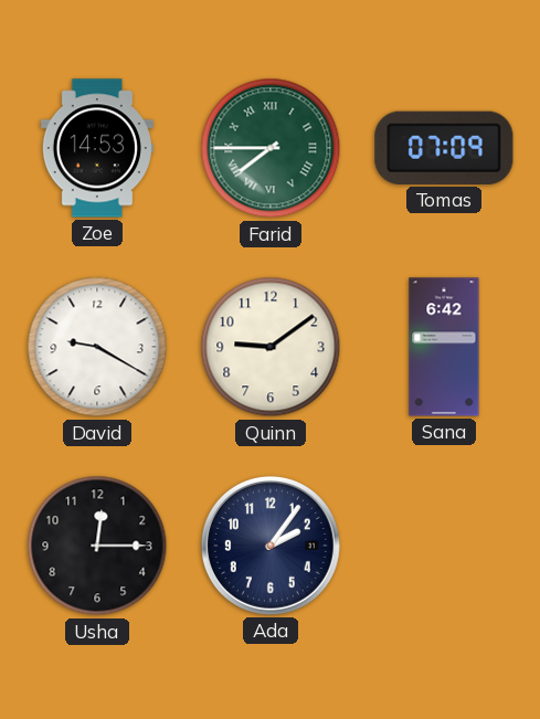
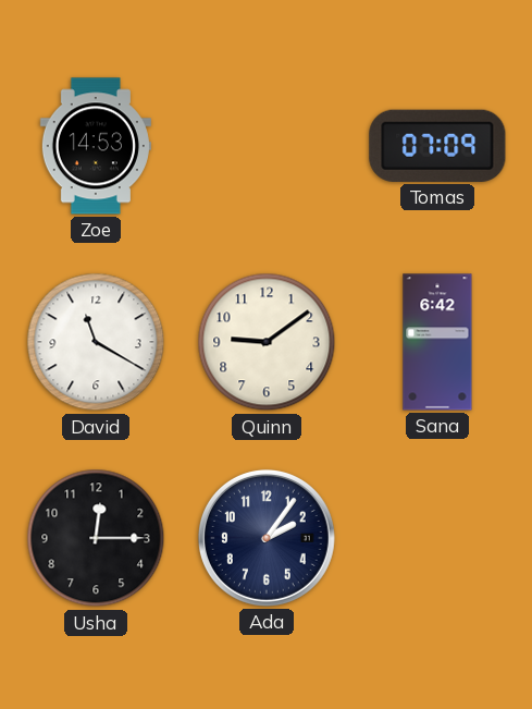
Farid: 7:45 -> none (271, 148)
David: 9:20 -> 11:20 (96, 342)
